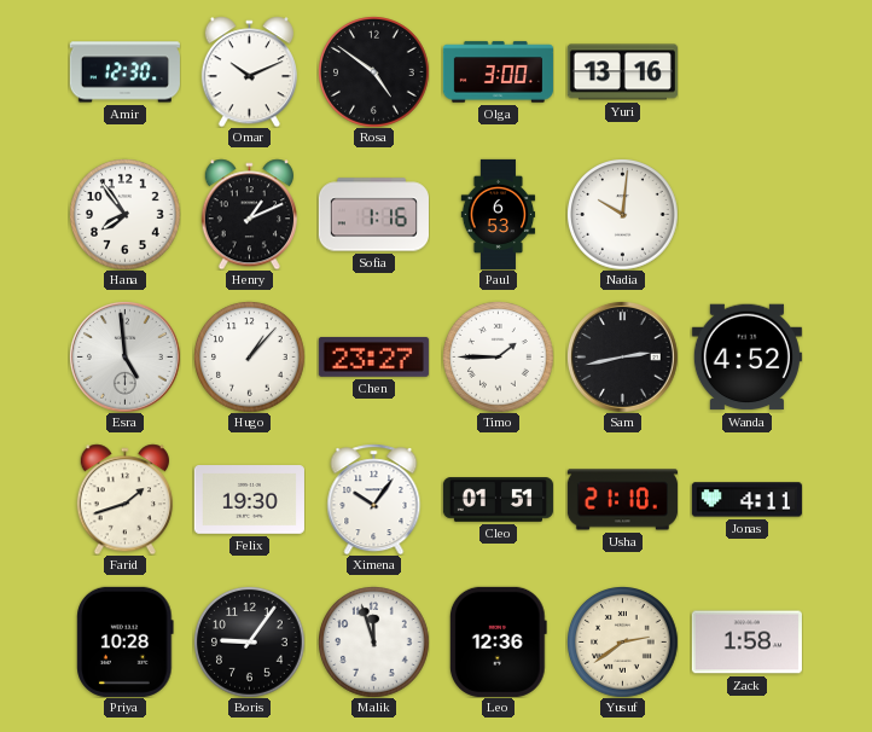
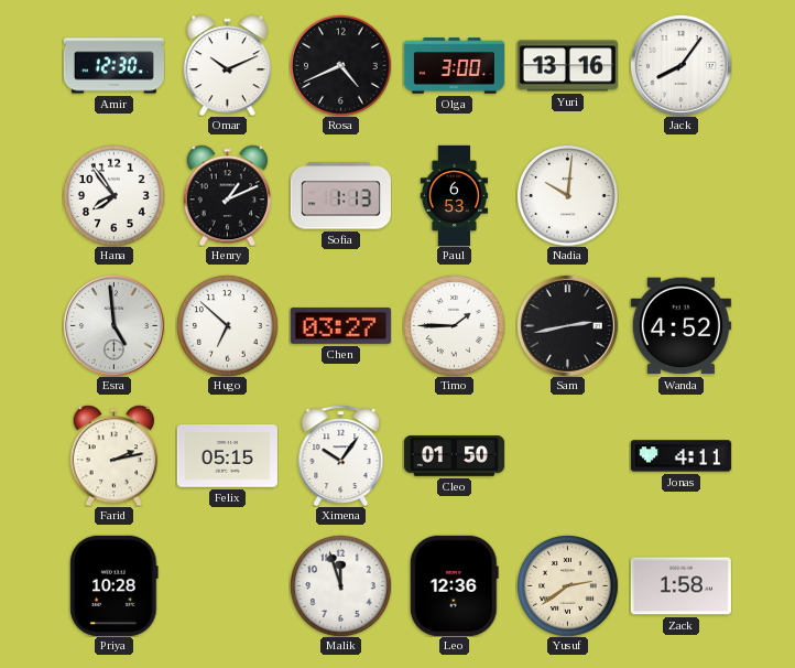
Rosa: 4:51 -> 4:41 (341, 66)
Jack: none -> 8:06 (680, 65)
Sofia: 1:16 -> 1:13 (340, 196)
Hugo: 1:07 -> 6:52 (228, 326)
Chen: 23:27 -> 03:27 (340, 325)
Farid: 1:42 -> 2:13 (113, 455)
Felix: 19:30 -> 05:15 (227, 456)
Cleo: 01:51 -> 01:50 (454, 456)
Usha: 21:10 -> none (622, 500)
Boris: 9:06 -> none (250, 643)
